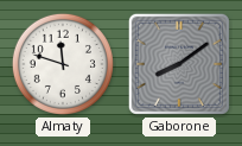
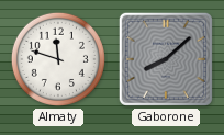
Gaborone: 8:09 -> 8:08 (166, 59)
